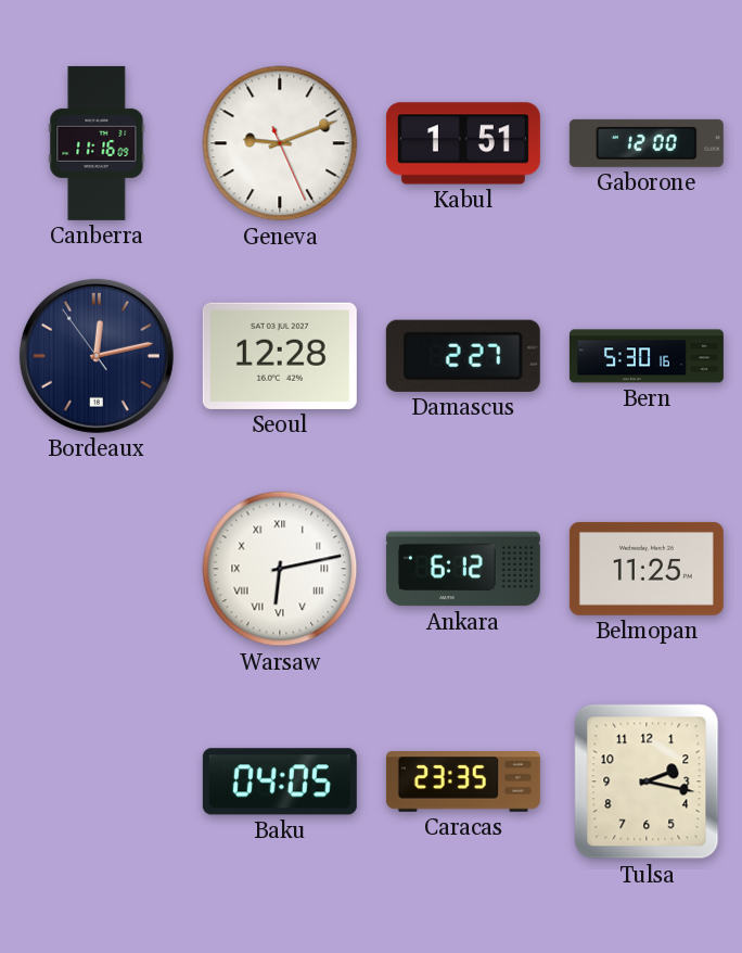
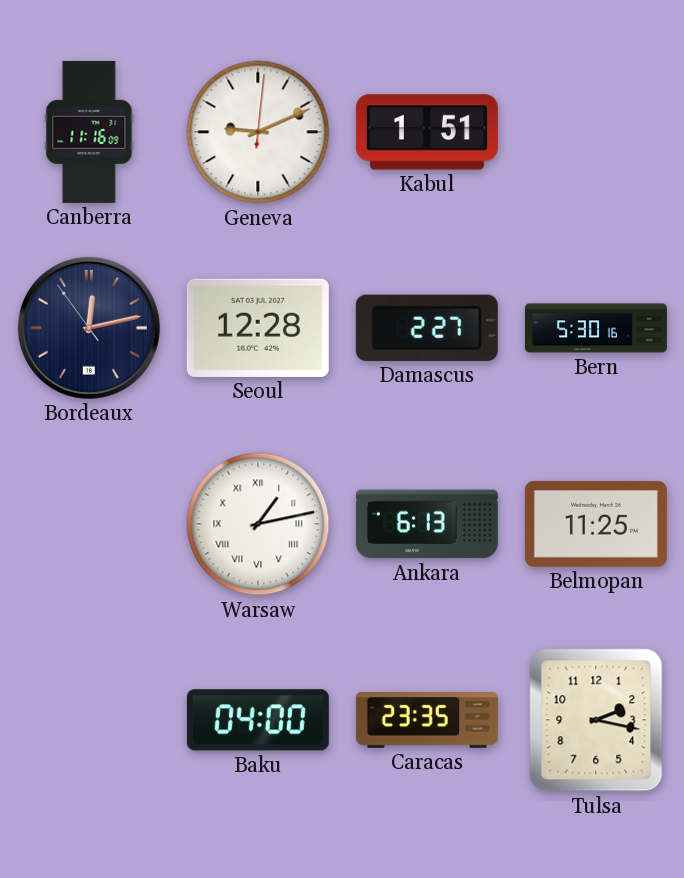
Geneva: 9:11:26 -> 9:11:01 (258, 132)
Gaborone: 12:00 -> none (647, 143)
Warsaw: 6:13 -> 1:13 (258, 524)
Ankara: 6:12 -> 6:13 (427, 524)
Baku: 04:05 -> 04:00 (258, 720)
